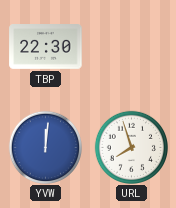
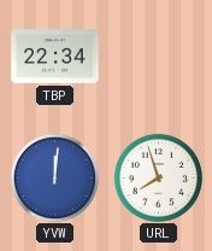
TBP: 22:30 -> 22:34 (55, 57)
